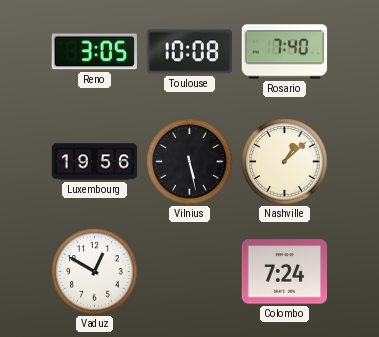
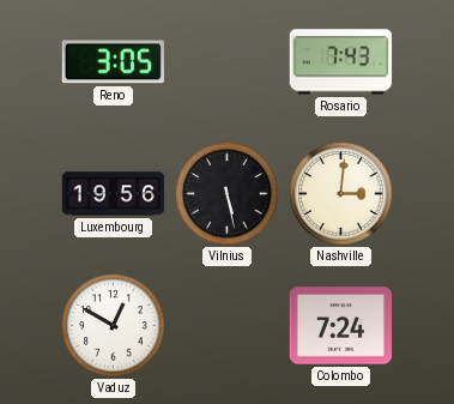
Toulouse: 10:08 -> none (190, 52)
Rosario: 7:40 -> 7:43 (341, 62)
Nashville: 1:08 -> 3:01 (341, 194)
